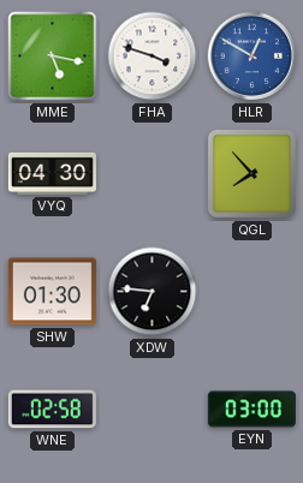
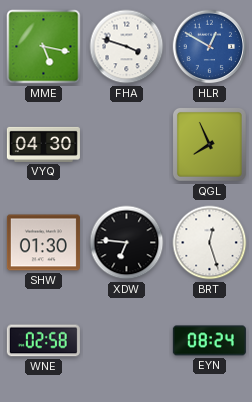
QGL: 7:53 -> 7:56 (209, 144)
BRT: none -> 12:27 (210, 243)
EYN: 03:00 -> 08:24 (209, 341)
